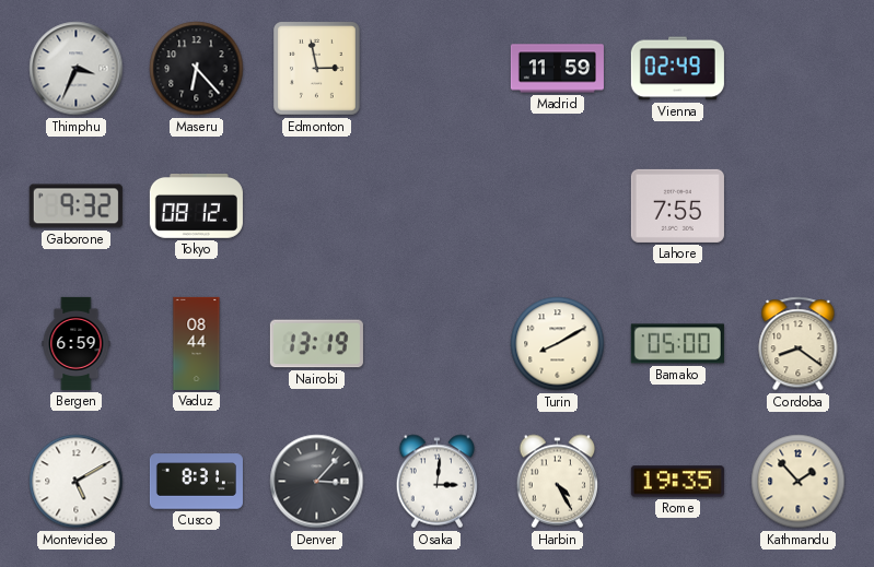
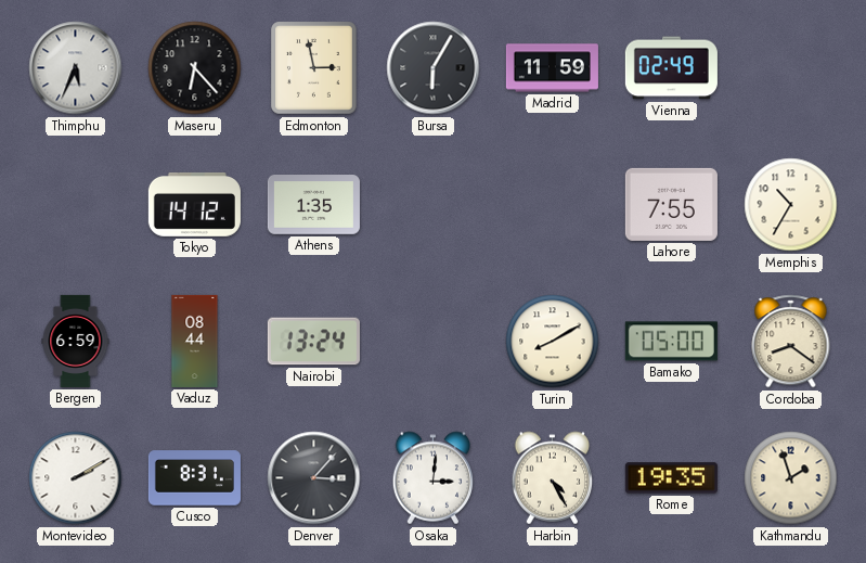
Thimphu: 3:34 -> 5:34 (76, 68)
Bursa: none -> 6:05 (434, 68)
Gaborone: 9:32 -> none (75, 206)
Tokyo: 08:12 -> 14:12 (194, 204)
Athens: none -> 1:35 (313, 205)
Memphis: none -> 10:35 (791, 205)
Nairobi: 13:19 -> 13:24 (313, 342)
Montevideo: 5:10 -> 2:10 (76, 478)
Kathmandu: 1:53 -> 1:57 (791, 478)
